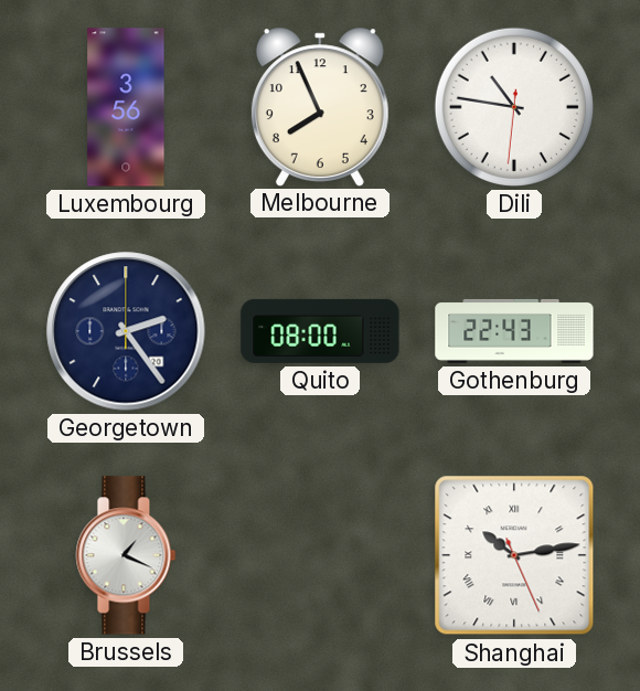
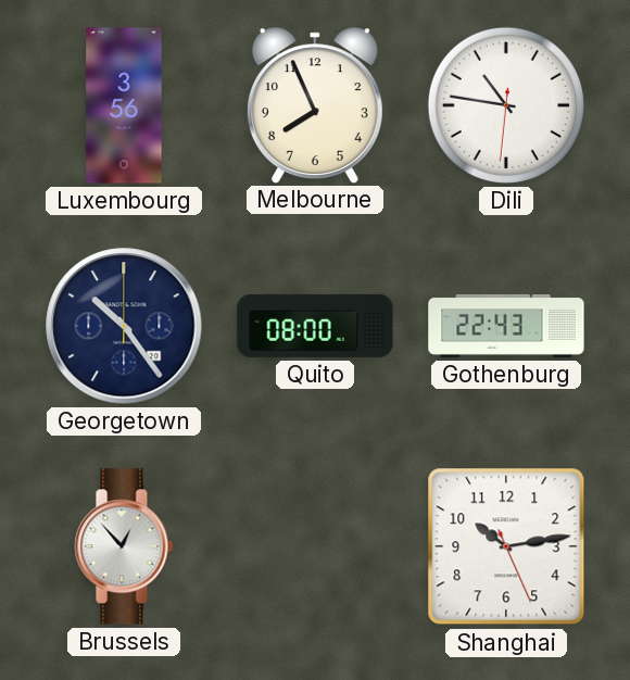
Georgetown: 2:24 -> 10:24 (124, 326)
Brussels: 1:19 -> 12:53 (124, 546)
Shanghai numerals: Roman -> Arabic (506, 546)
